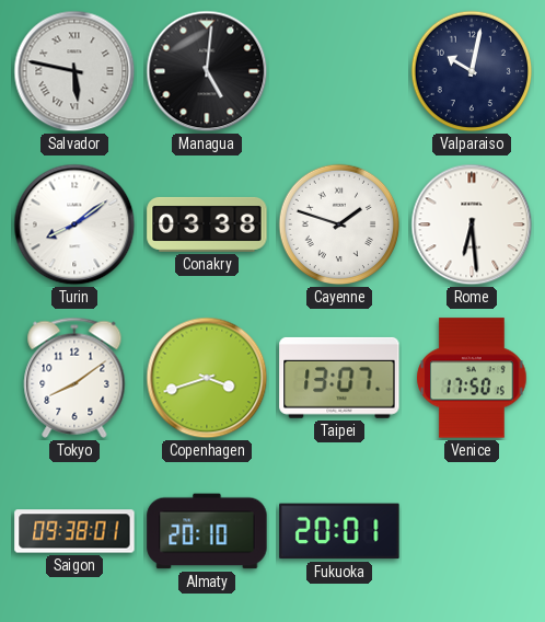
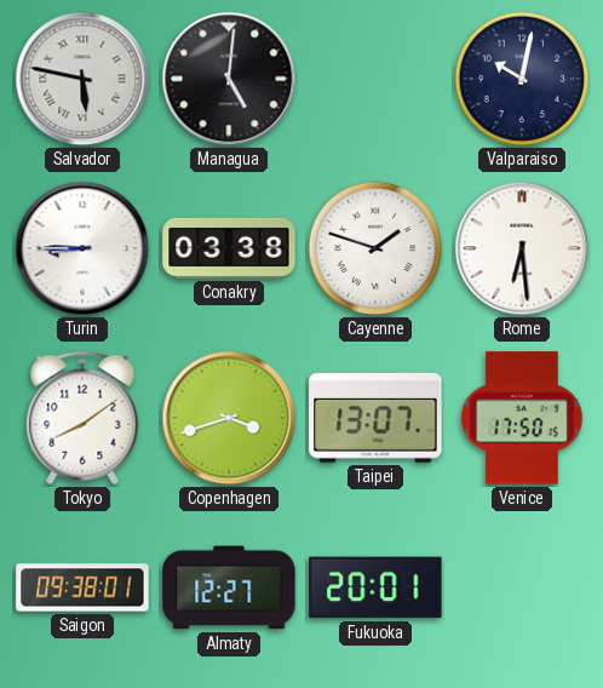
Turin: 8:09 -> 8:45 (82, 248)
Almaty: 20:10 -> 12:27 (229, 587)
